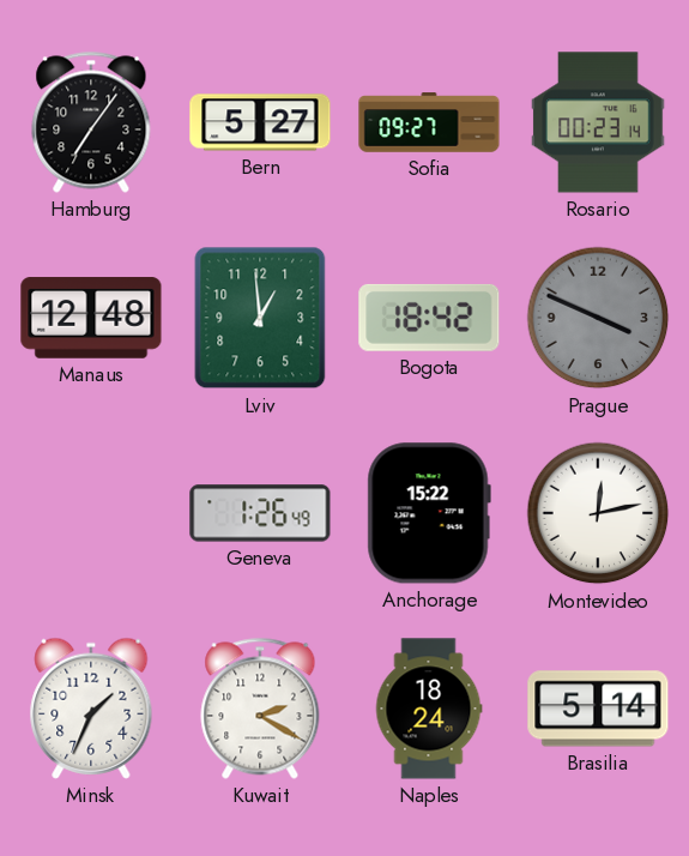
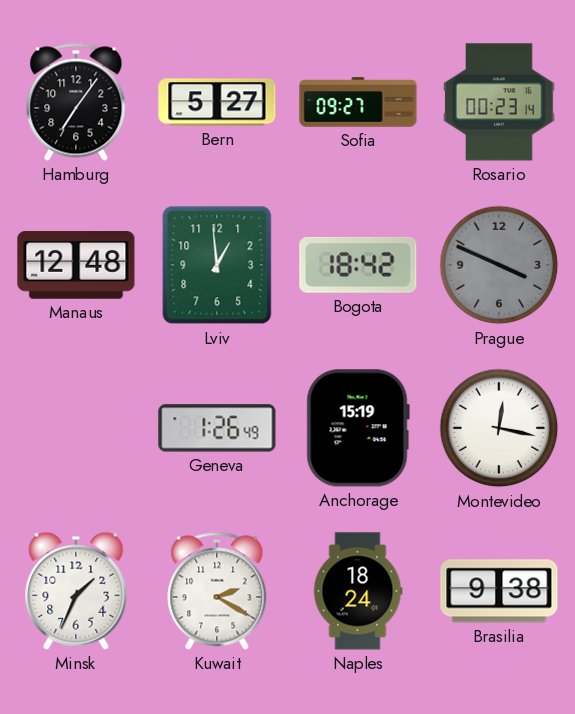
Anchorage: 15:22 -> 15:19 (358, 428)
Montevideo: 12:13 -> 12:17 (499, 428)
Brasilia: 5:14 -> 9:38 (499, 591)
